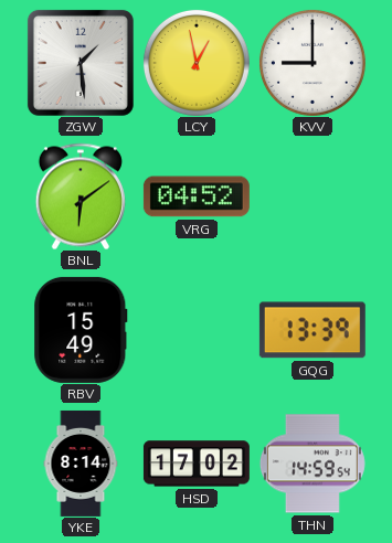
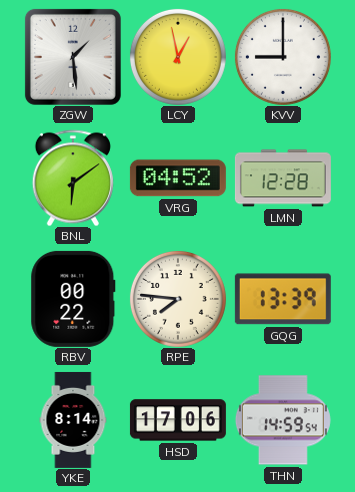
LMN: none -> 12:28 (283, 178)
RBV: 15:49 -> 00:22 (73, 299)
RPE: none -> 7:46 (178, 299)
HSD: 17:02 -> 17:06 (178, 420)
